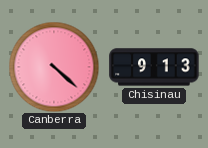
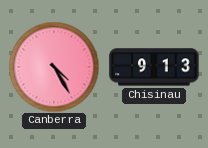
Canberra: 4:22 -> 4:25 (54, 67)
